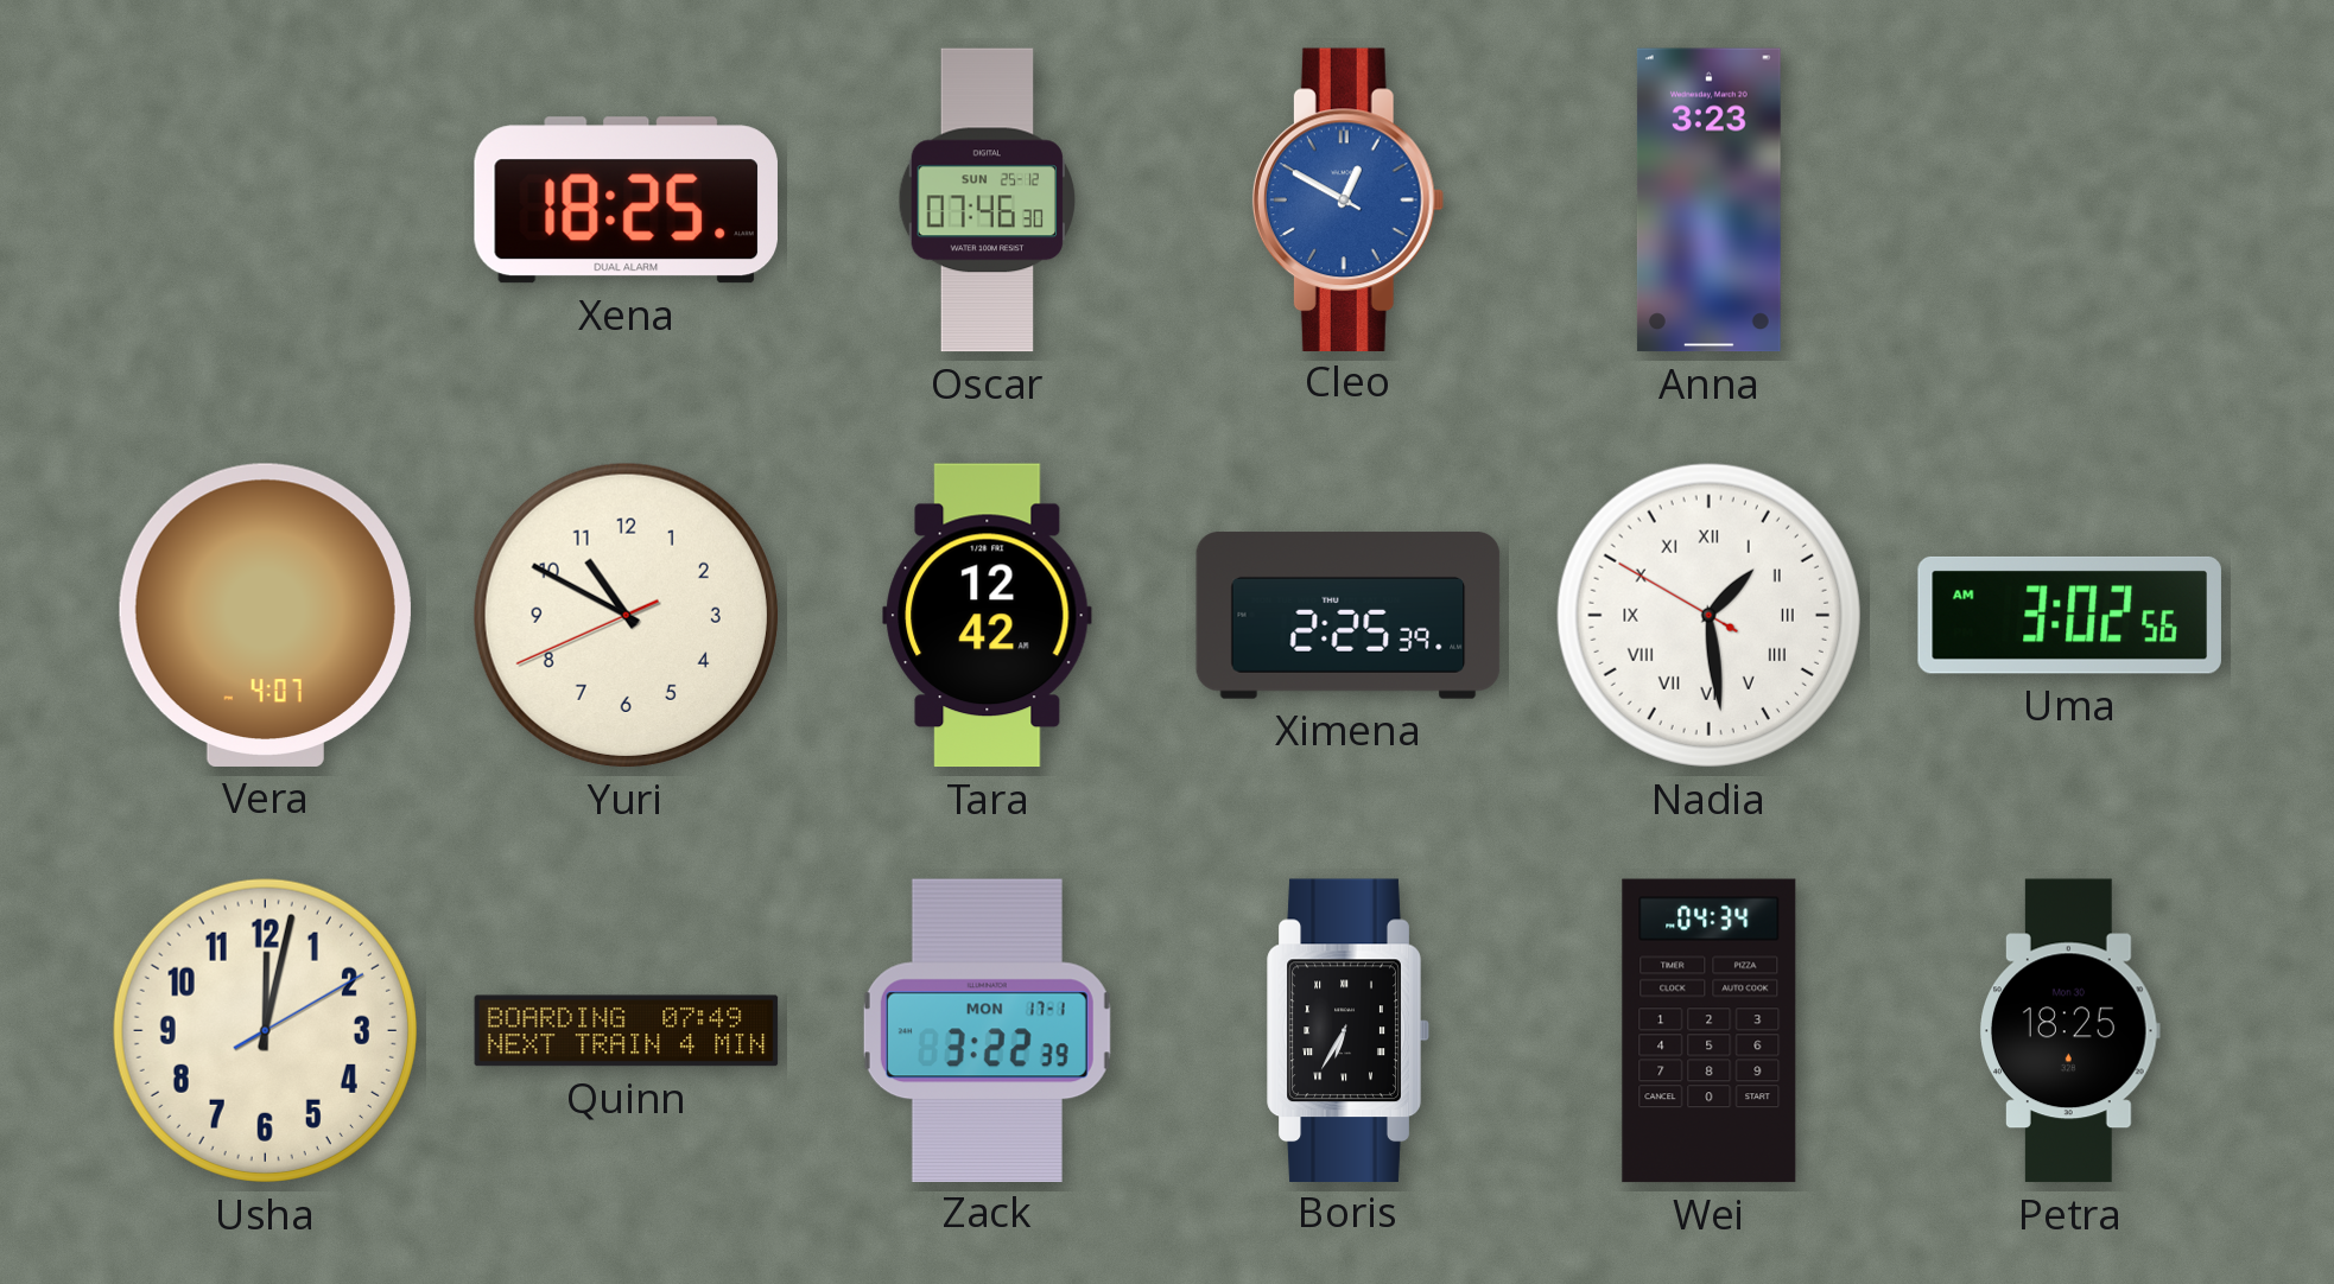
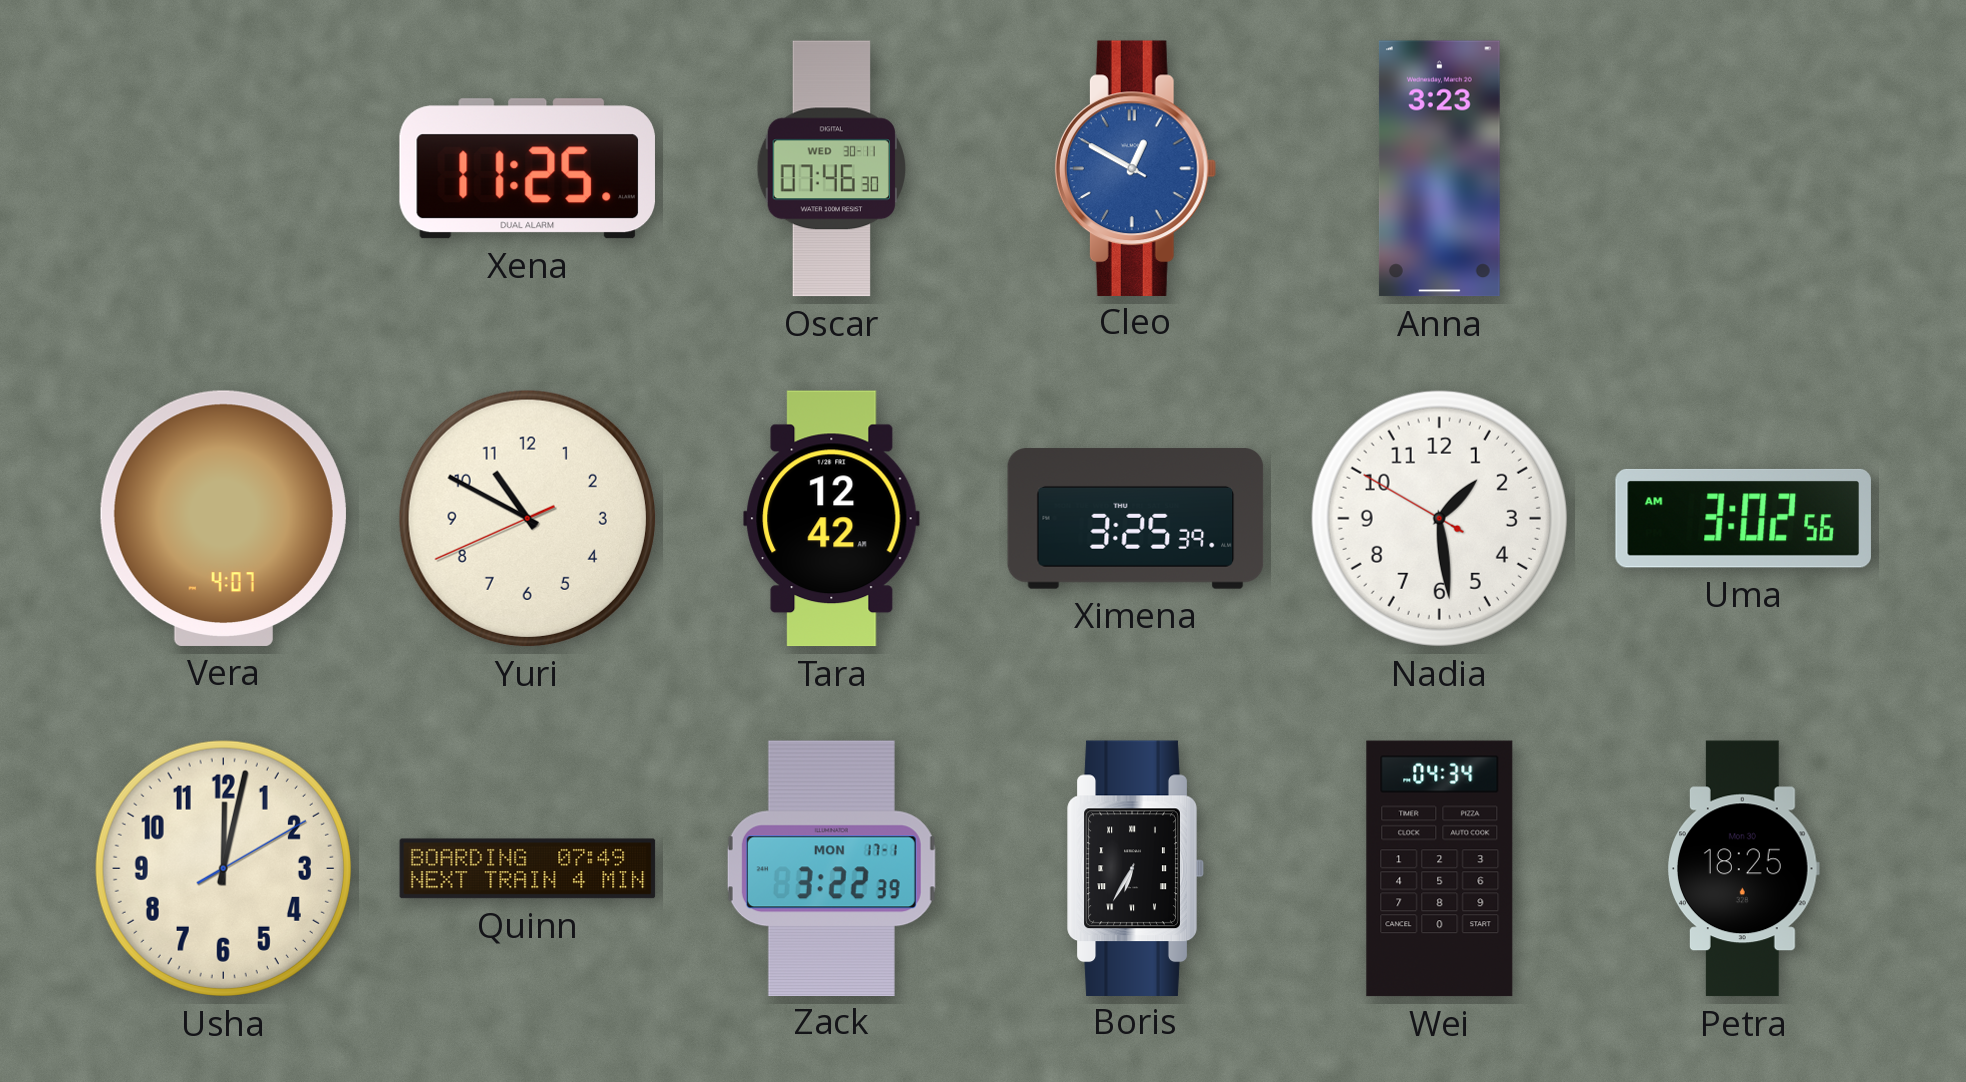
Xena: 18:25 -> 11:25 (527, 169)
Oscar date: SUN 25-12 -> WED 30-11 (831, 169)
Ximena: 2:25 -> 3:25 (1136, 519)
Nadia numerals: Roman -> Arabic (1439, 518)
